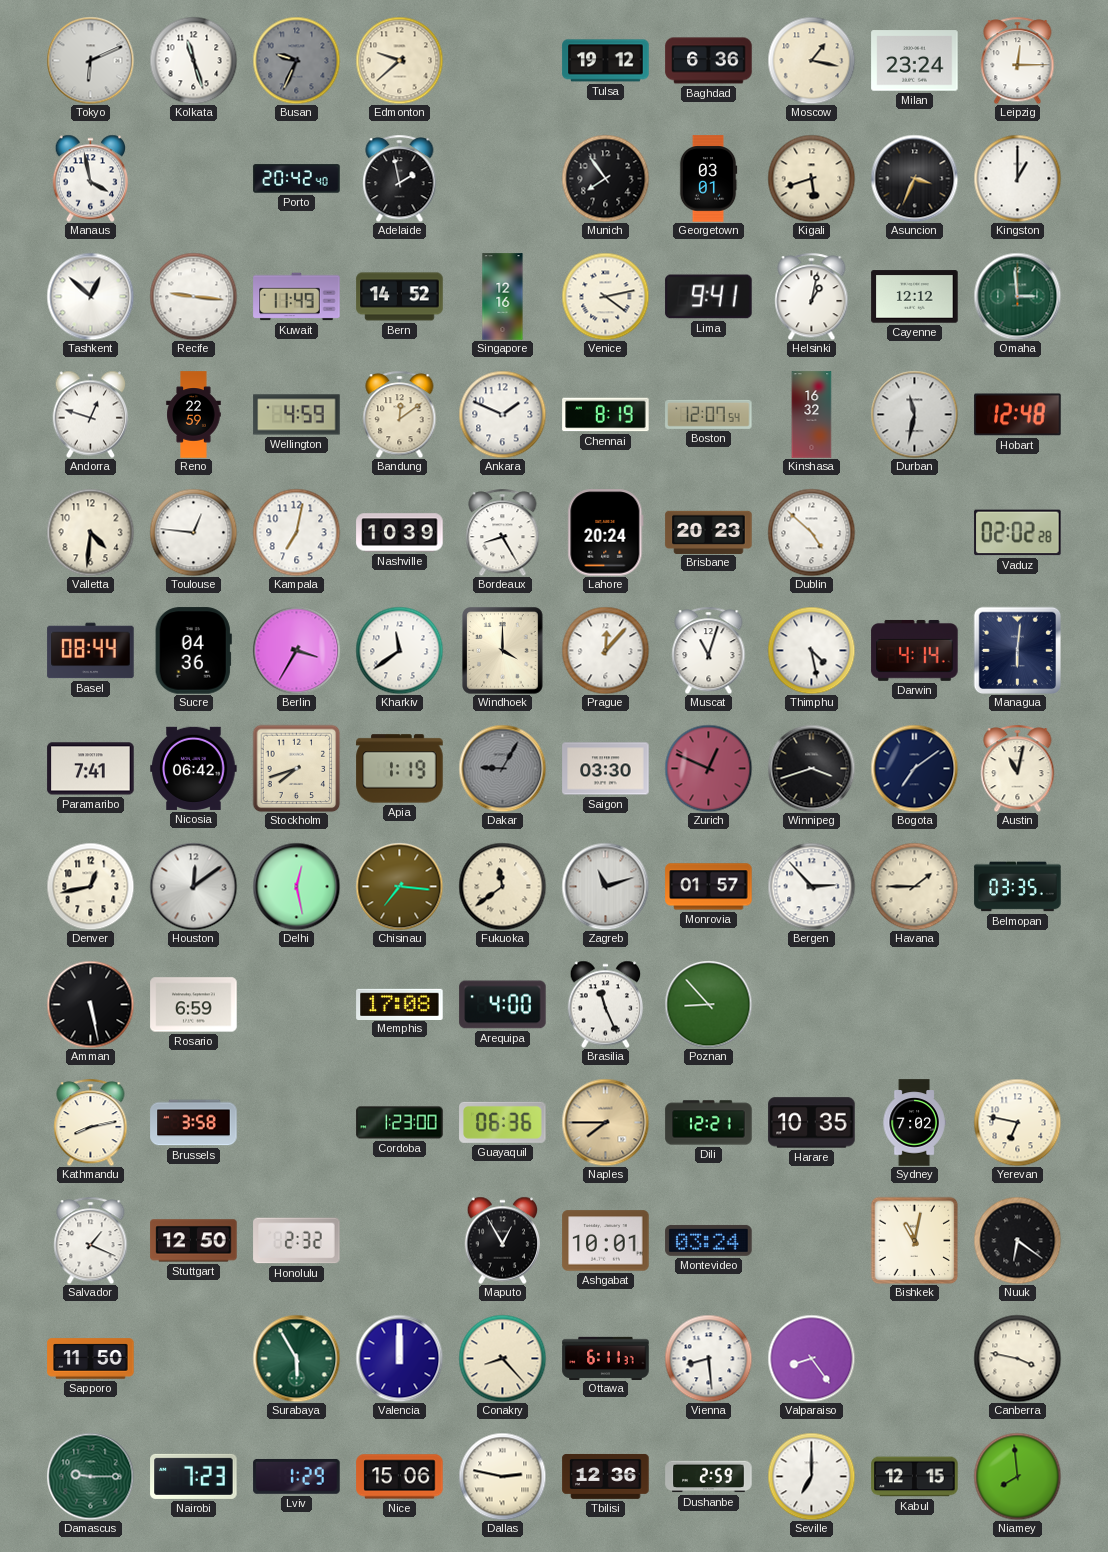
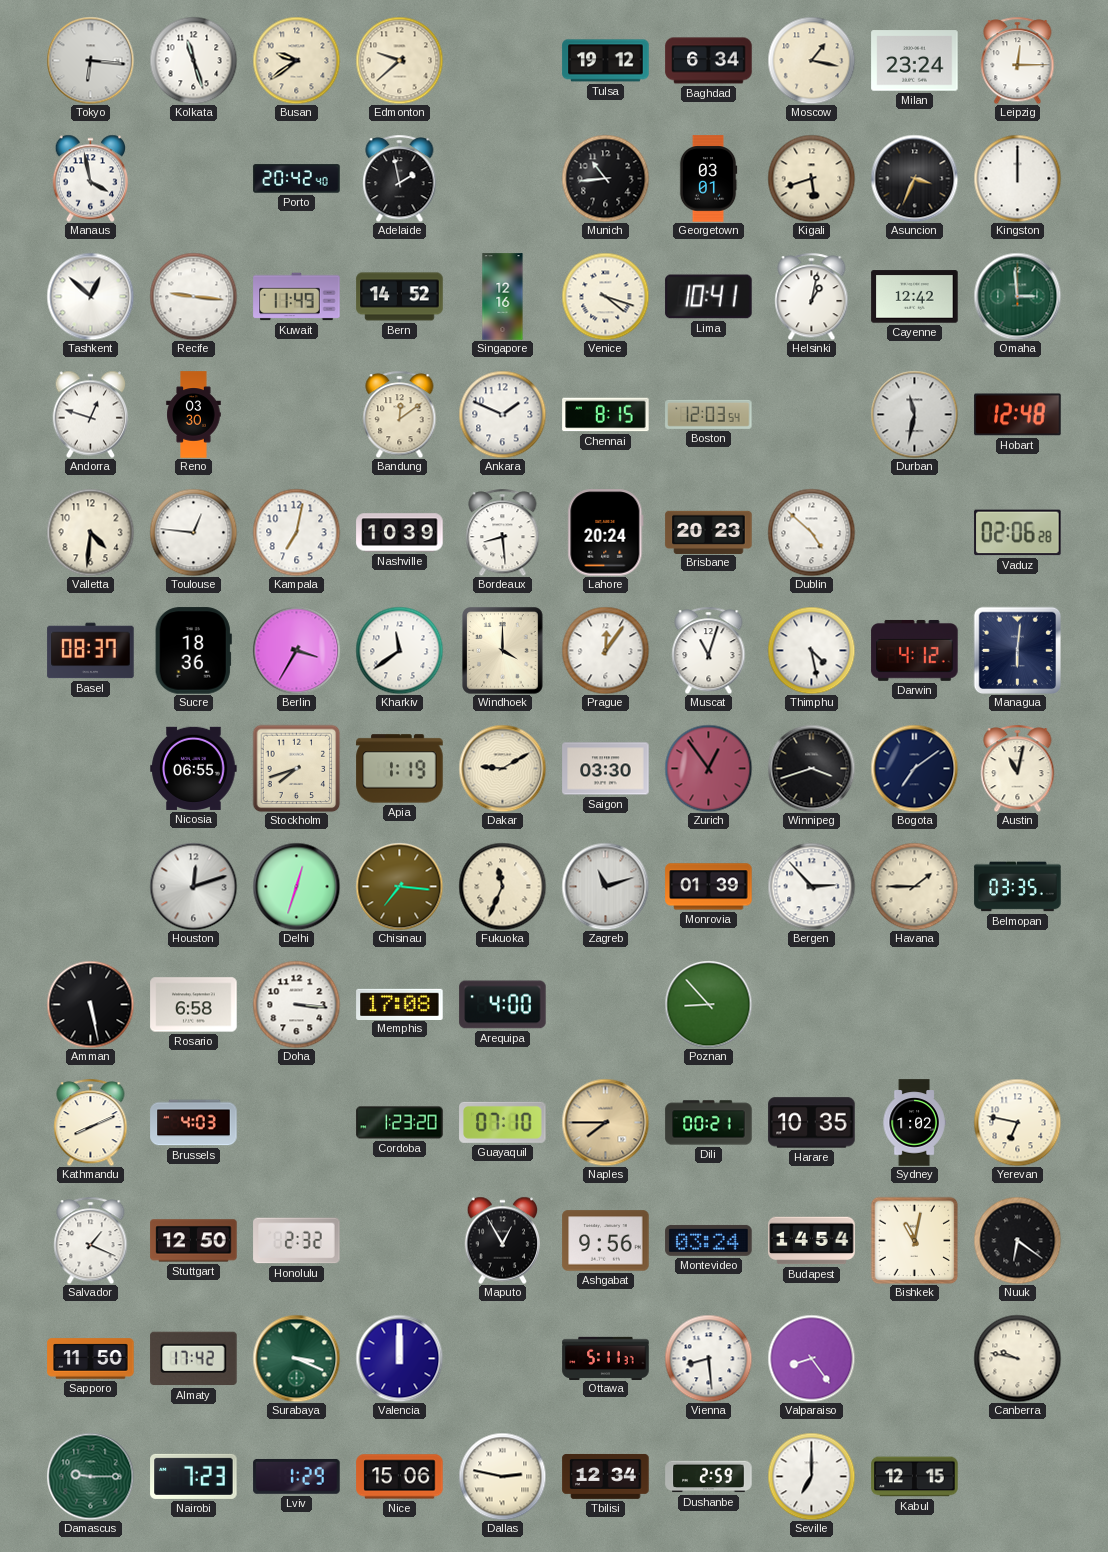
Tokyo: 6:11 -> 6:16 (90, 60)
Busan: 9:34 -> 9:39 (296, 60)
Busan dial: grey -> cream (296, 60)
Baghdad: 6:36 -> 6:34 (709, 61)
Munich: 7:54 -> 10:44 (605, 178)
Kingston: 1:00 -> 12:00 (1017, 178)
Venice: 4:13 -> 4:18 (605, 296)
Lima: 9:41 -> 10:41 (709, 297)
Cayenne: 12:12 -> 12:42 (915, 297)
Reno: 22:59 -> 03:30 (194, 415)
Wellington: 4:59 -> none (297, 415)
Chennai: 8:19 -> 8:15 (606, 415)
Boston: 12:07 -> 12:03 (709, 414)
Kinshasa: 16:32 -> none (812, 415)
Bordeaux: 8:25 -> 8:29 (503, 532)
Vaduz: 02:02 -> 02:06 (1018, 533)
Basel: 08:44 -> 08:37 (91, 651)
Sucre: 04:36 -> 18:36 (193, 651)
Prague: 12:07 -> 12:06 (605, 650)
Darwin: 4:14 -> 4:12 (915, 650)
Paramaribo: 7:41 -> none (91, 769)
Nicosia: 06:42 -> 06:55 (194, 768)
Dakar: 9:05 -> 9:10 (502, 768)
Dakar dial: grey -> cream (502, 768)
Zurich: 12:49 -> 12:54 (708, 768)
Denver: 12:43 -> none (90, 886)
Houston: 12:09 -> 12:12 (193, 886)
Delhi: 12:28 -> 12:33 (296, 886)
Fukuoka: 11:39 -> 11:34 (502, 886)
Monrovia: 01:57 -> 01:39 (709, 887)
Rosario: 6:59 -> 6:58 (194, 1005)
Doha: none -> 3:16 (296, 1004)
Brasilia: 11:26 -> none (606, 1004)
Kathmandu: 8:13 -> 8:11 (91, 1122)
Brussels: 3:58 -> 4:03 (194, 1123)
Cordoba: 1:23:00 -> 1:23:20 (400, 1123)
Guayaquil: 06:36 -> 07:10 (503, 1122)
Dili: 12:21 -> 00:21 (709, 1123)
Sydney: 7:02 -> 1:02 (914, 1123)
Ashgabat: 10:01 -> 9:56 (606, 1241)
Budapest: none -> 14:54 (812, 1241)
Almaty: none -> 17:42 (194, 1359)
Surabaya: 5:55 -> 3:19 (296, 1358)
Conakry: 8:23 -> none (502, 1358)
Ottawa: 6:11 -> 5:11 (606, 1358)
Canberra: 3:47 -> 9:47 (1017, 1358)
Tbilisi: 12:36 -> 12:34 (606, 1476)
Niamey: 7:59 -> none (1017, 1476)
